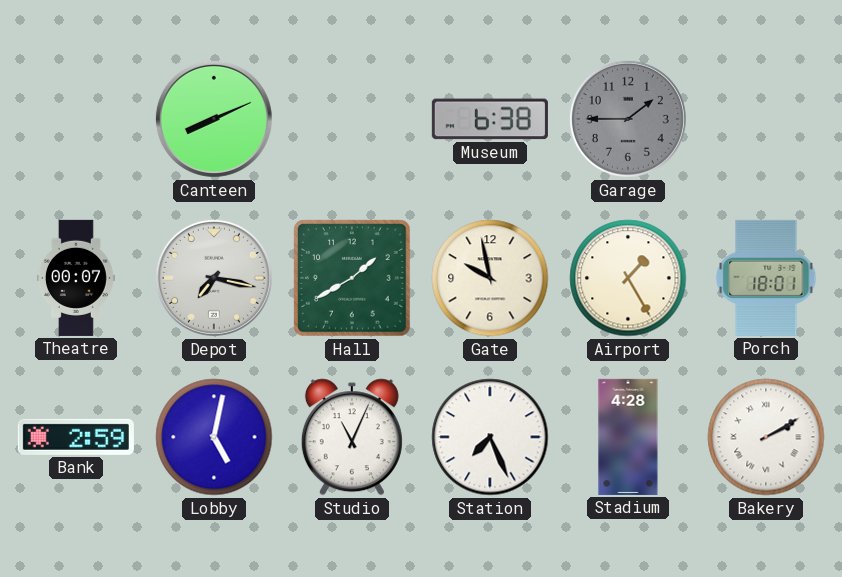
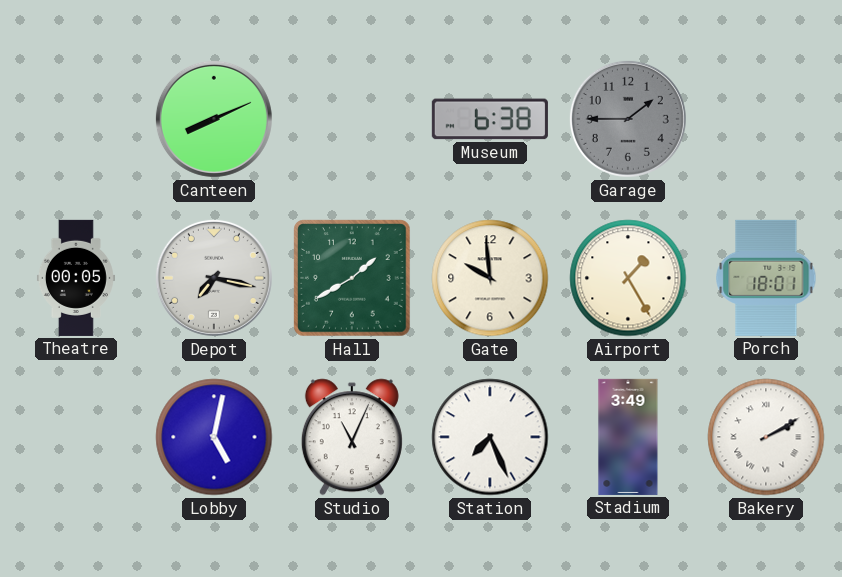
Theatre: 00:07 -> 00:05 (76, 278)
Gate: 9:58 -> 9:59 (490, 278)
Bank: 2:59 -> none (76, 437)
Stadium: 4:28 -> 3:49 (628, 437)
